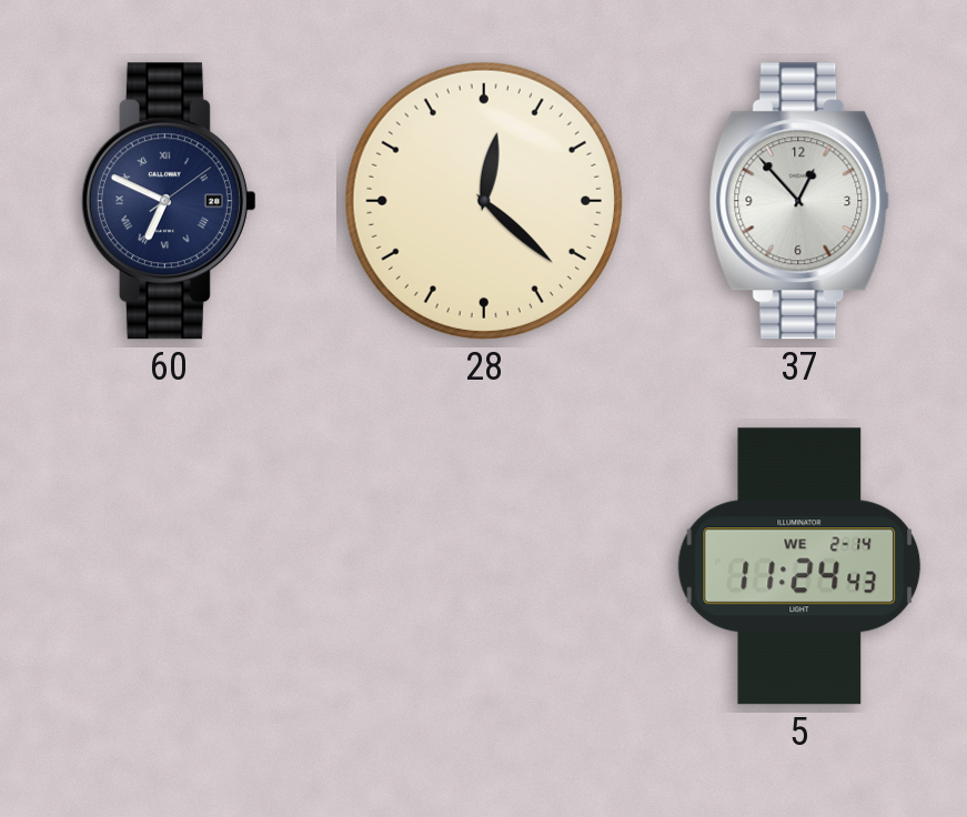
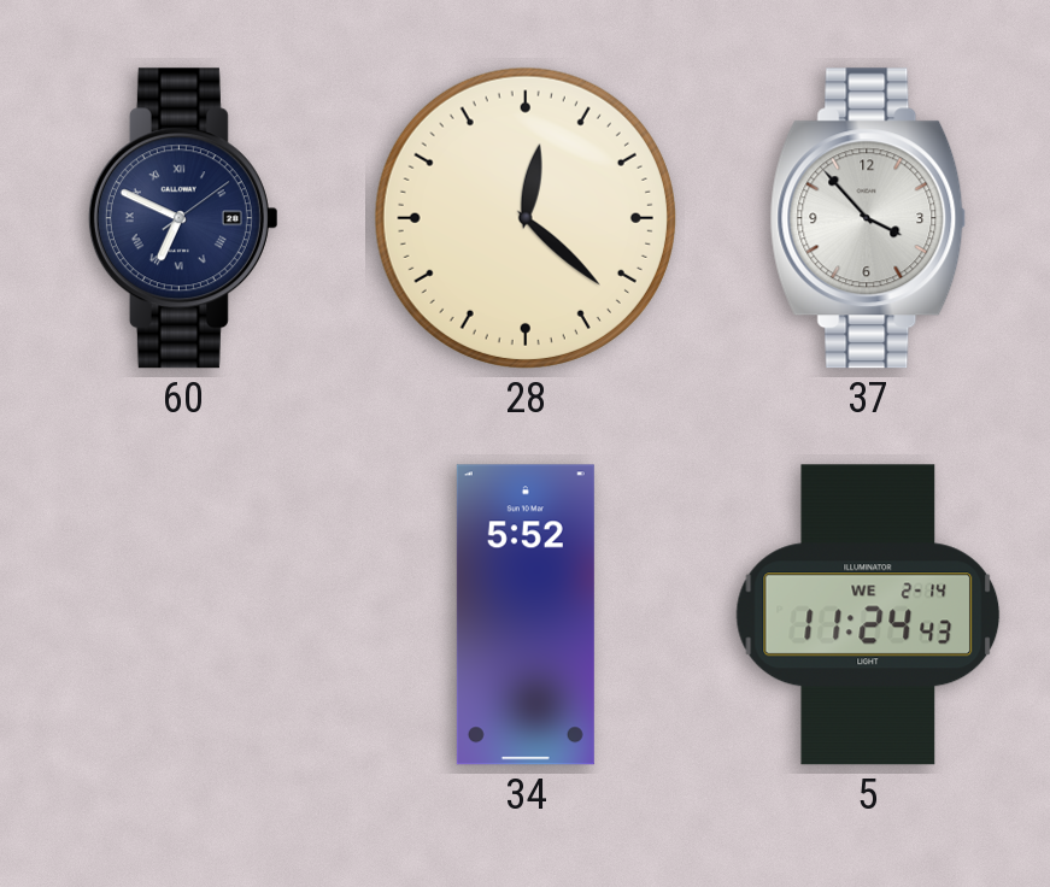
37: 12:53 -> 3:53 (868, 218)
34: none -> 5:52 (526, 615)
